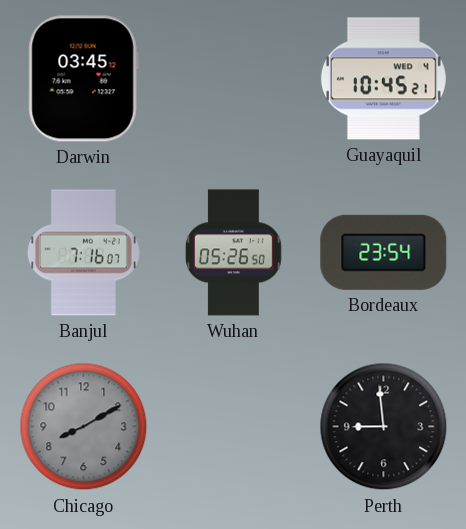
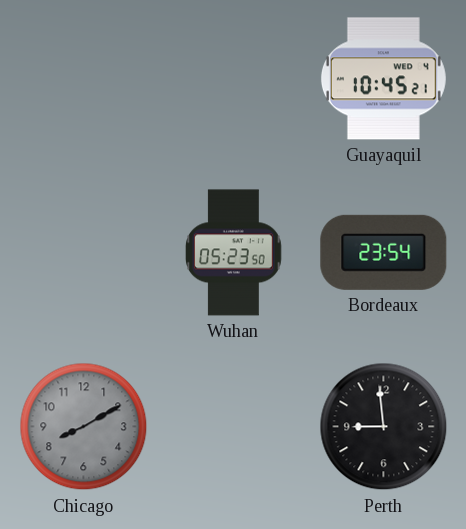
Darwin: 03:45 -> none (83, 79)
Banjul: 7:16 -> none (83, 253)
Wuhan: 05:26 -> 05:23 (234, 253)
